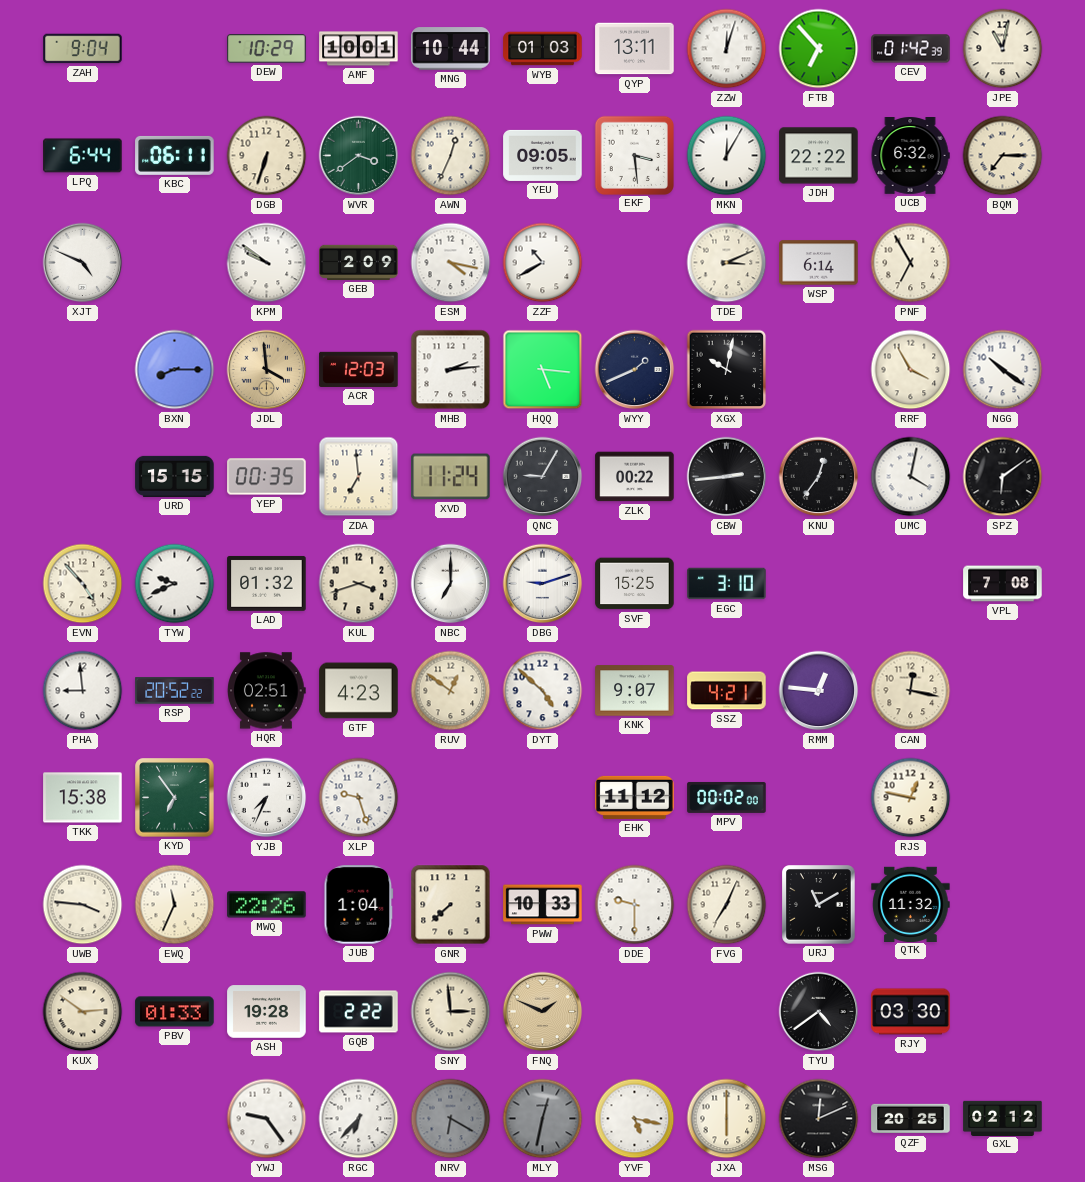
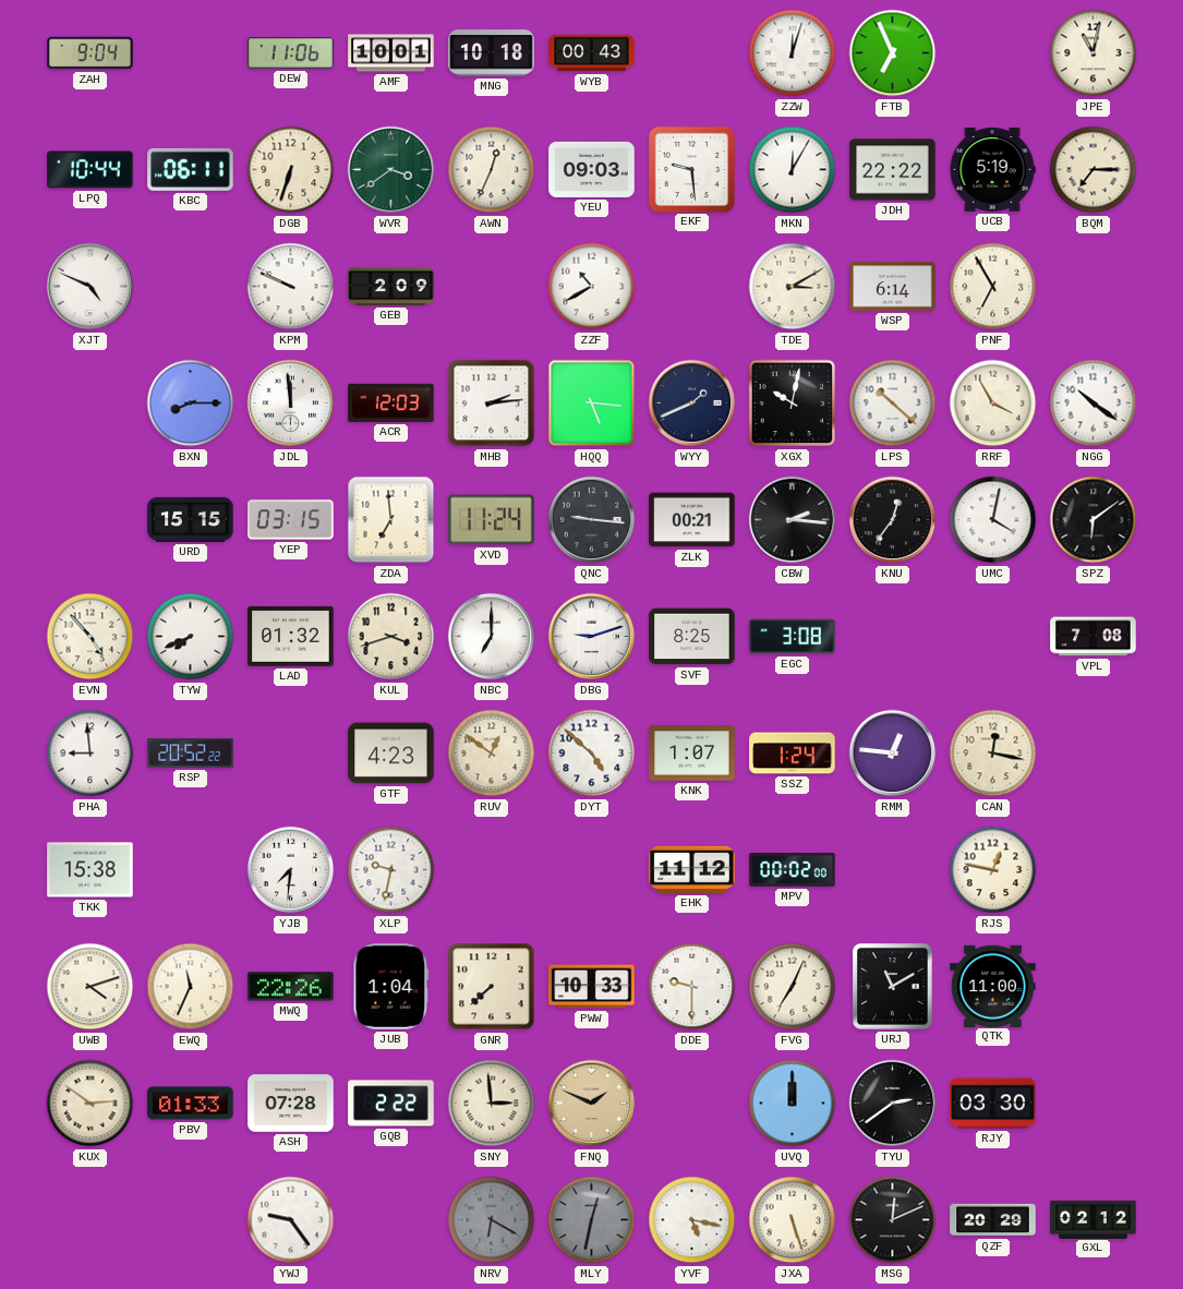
DEW: 10:29 -> 11:06 (291, 53)
MNG: 10:44 -> 10:18 (492, 53)
WYB: 01:03 -> 00:43 (592, 53)
QYP: 13:11 -> none (635, 49)
FTB: 6:53 -> 6:56 (893, 53)
CEV: 01:42 -> none (911, 49)
LPQ: 6:44 -> 10:44 (90, 170)
YEU: 09:05 -> 09:03 (592, 169)
EKF: 3:29 -> 9:29 (691, 169)
UCB: 6:32 -> 5:19 (992, 170)
KPM: 9:51 -> 9:49 (291, 287)
ESM: 4:17 -> none (451, 263)
TDE: 3:11 -> 3:10 (793, 287)
JDL: 3:59 -> 11:59 (291, 403)
JDL dial: champagne -> white (291, 403)
LPS: none -> 10:22 (893, 403)
YEP: 00:35 -> 03:15 (291, 520)
QNC: 9:05 -> 9:16 (592, 520)
ZLK: 00:22 -> 00:21 (692, 520)
CBW: 2:44 -> 2:16 (793, 520)
TYW: 9:41 -> 7:41 (191, 637)
SVF: 15:25 -> 8:25 (692, 637)
EGC: 3:10 -> 3:08 (793, 637)
HQR: 02:51 -> none (267, 691)
KNK: 9:07 -> 1:07 (692, 754)
SSZ: 4:21 -> 1:24 (793, 754)
KYD: 6:54 -> none (175, 798)
YJB: 7:34 -> 7:31 (291, 870)
XLP: 9:27 -> 9:32 (391, 870)
UWB: 3:46 -> 4:12 (90, 987)
QTK: 11:32 -> 11:00 (993, 986)
ASH: 19:28 -> 07:28 (291, 1104)
UVQ: none -> 12:00 (793, 1104)
TYU: 4:39 -> 2:39 (893, 1104)
RGC: 6:37 -> none (359, 1119)
JXA: 6:00 -> 5:27 (793, 1220)
QZF: 20:25 -> 20:29 (993, 1220)
